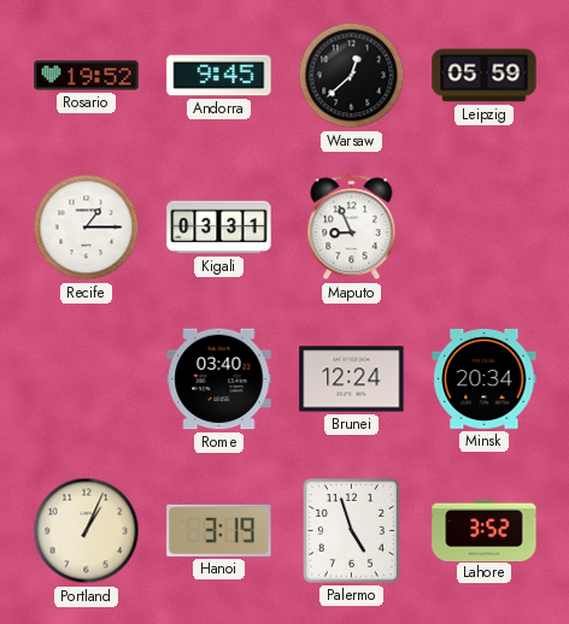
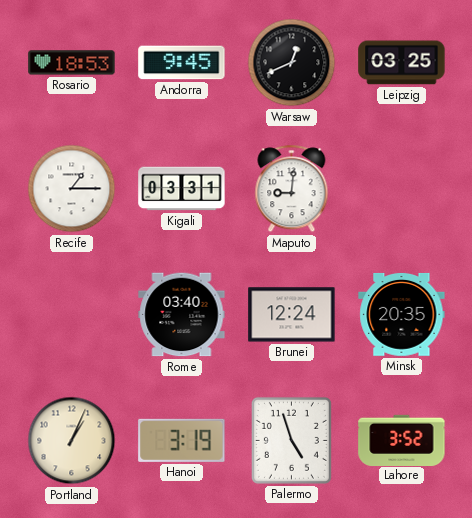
Rosario: 19:52 -> 18:53 (72, 63)
Warsaw: 12:38 -> 12:41 (292, 63)
Leipzig: 05:59 -> 03:25 (402, 63)
Maputo: 8:56 -> 9:01 (292, 189)
Minsk: 20:34 -> 20:35 (402, 314)
